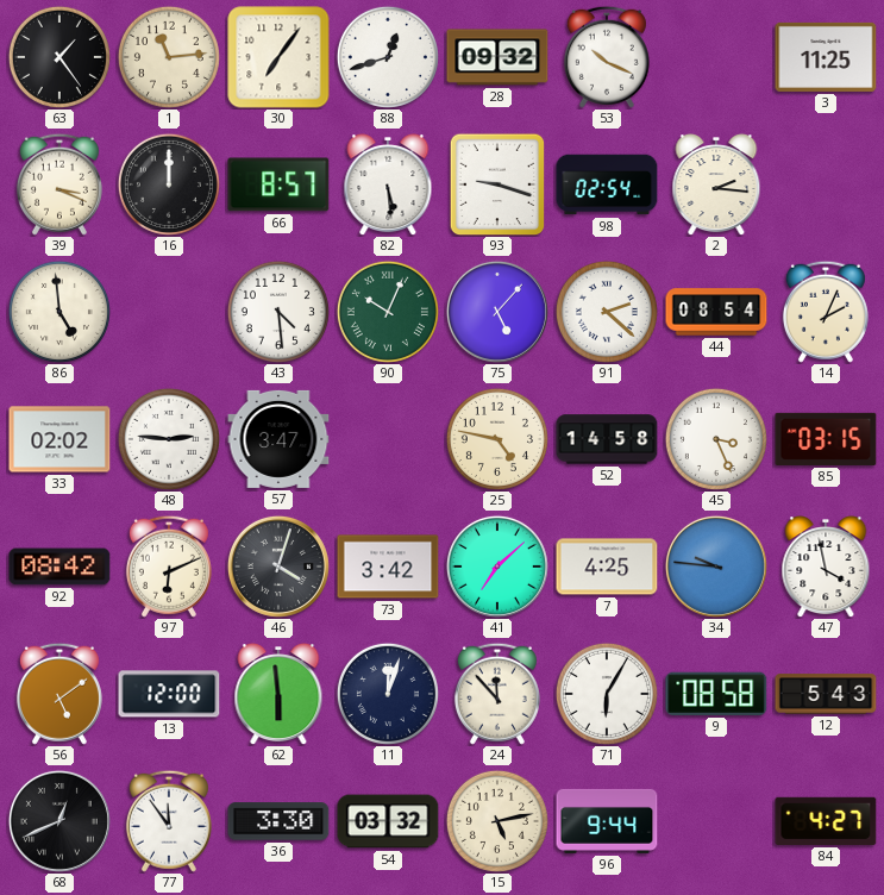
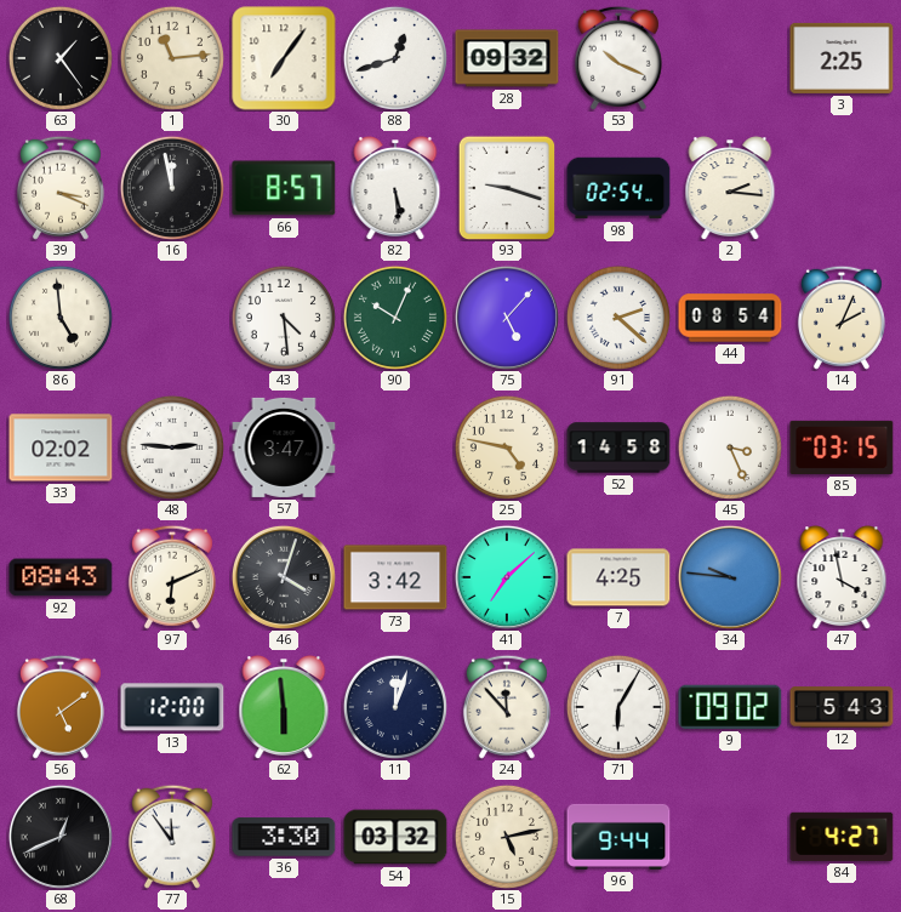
3: 11:25 -> 2:25 (842, 58)
16: 12:00 -> 11:58 (172, 188)
92: 08:42 -> 08:43 (61, 577)
9: 08:58 -> 09:02 (730, 707)
